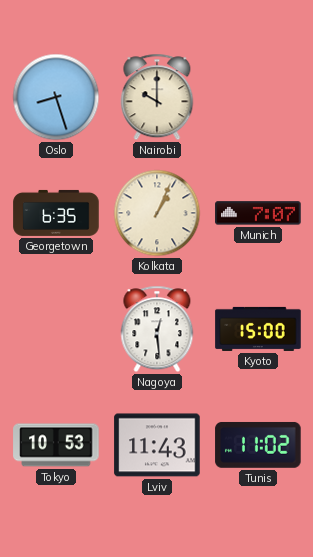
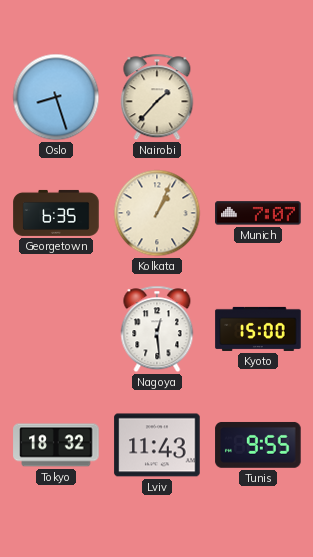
Nairobi: 10:00 -> 1:37 (157, 97)
Tokyo: 10:53 -> 18:32 (56, 445)
Tunis: 11:02 -> 9:55 (258, 445)
